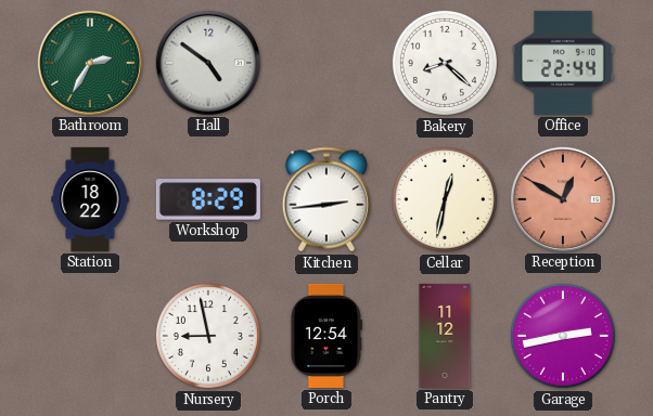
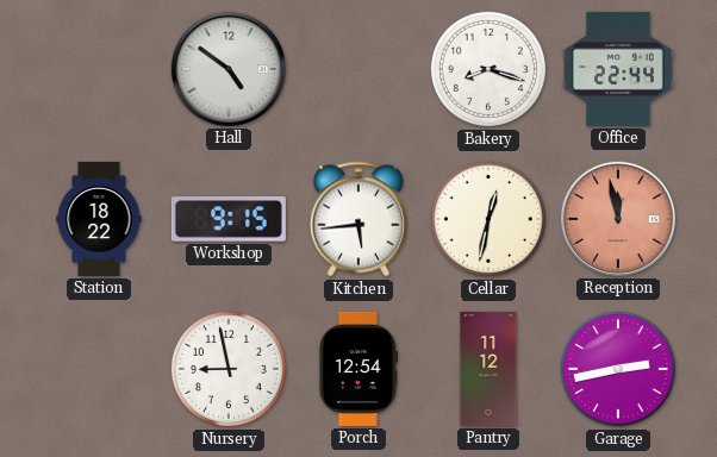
Bathroom: 2:35 -> none (90, 63)
Bakery: 8:22 -> 8:18 (488, 69)
Workshop: 8:29 -> 9:15 (229, 219)
Kitchen: 2:44 -> 5:44 (357, 219)
Reception: 12:50 -> 11:58 (618, 219)
